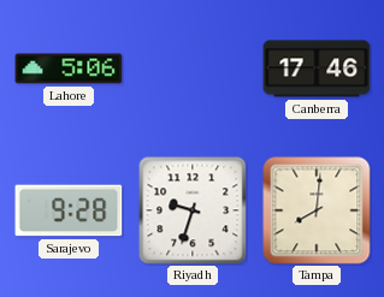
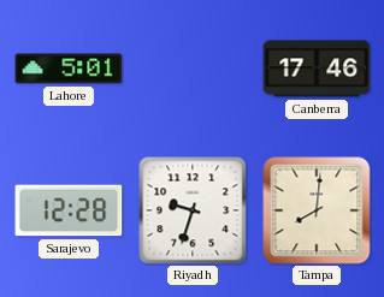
Lahore: 5:06 -> 5:01 (69, 69)
Sarajevo: 9:28 -> 12:28 (69, 210)
